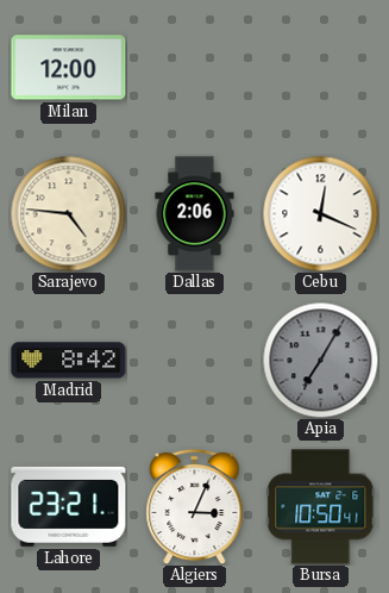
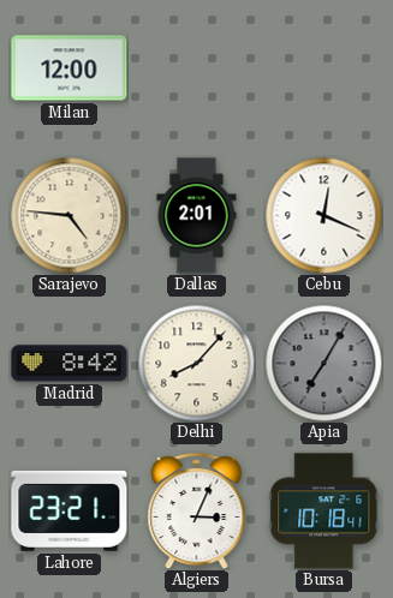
Dallas: 2:06 -> 2:01 (197, 216)
Delhi: none -> 8:07 (196, 363)
Bursa: 10:50 -> 10:18 (324, 512)
